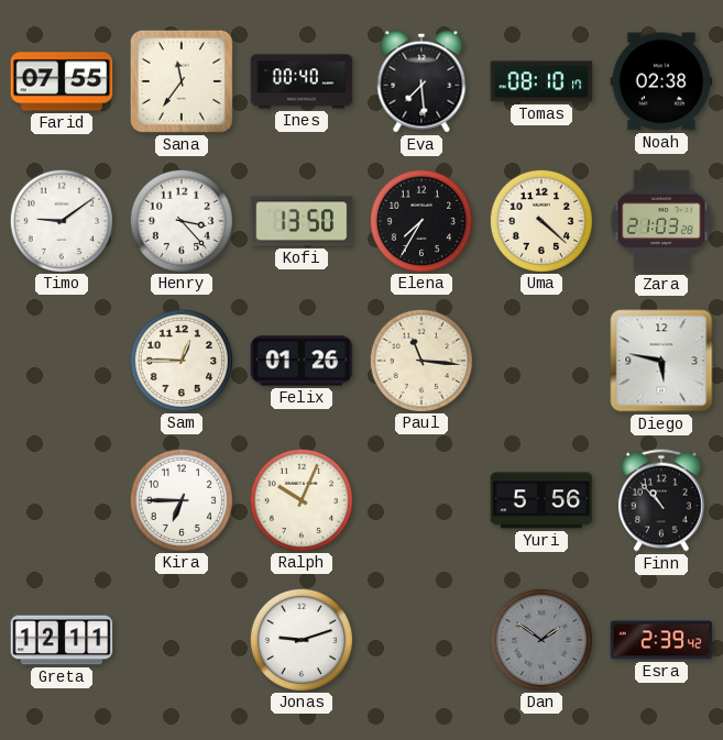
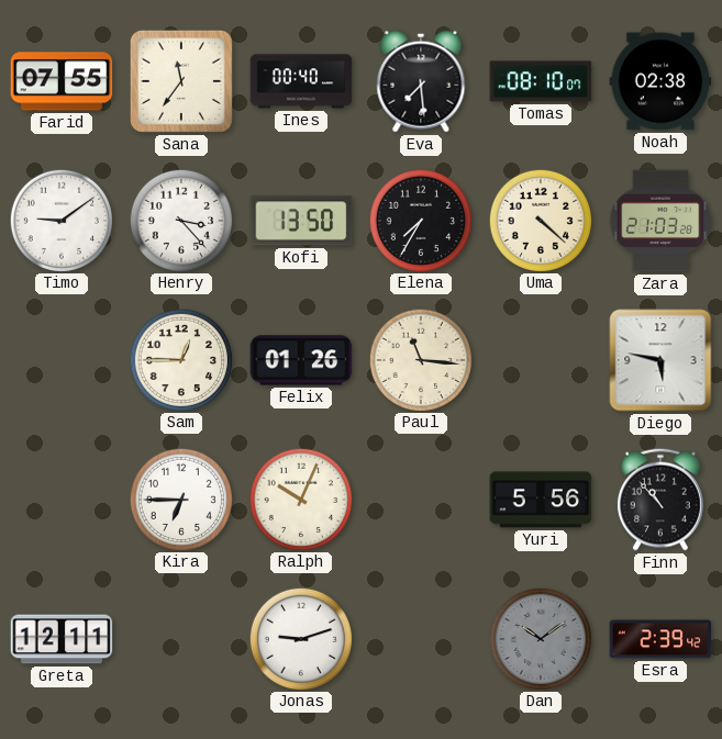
Tomas: 08:10:17 -> 08:10:07 (541, 81)
Dan: 1:51 -> 10:09 (540, 638)
